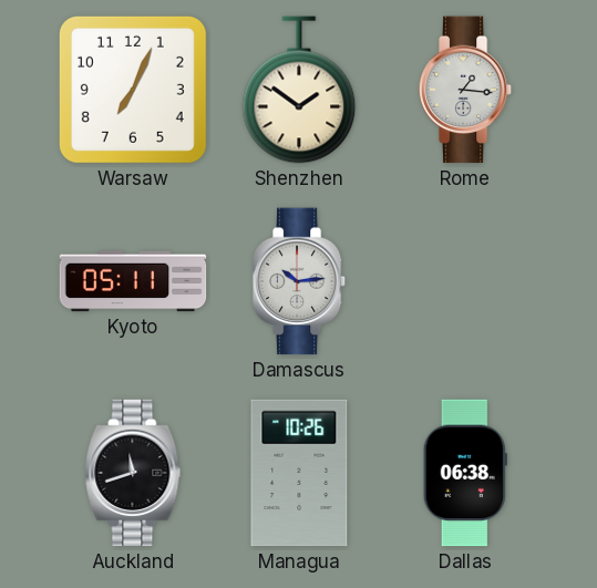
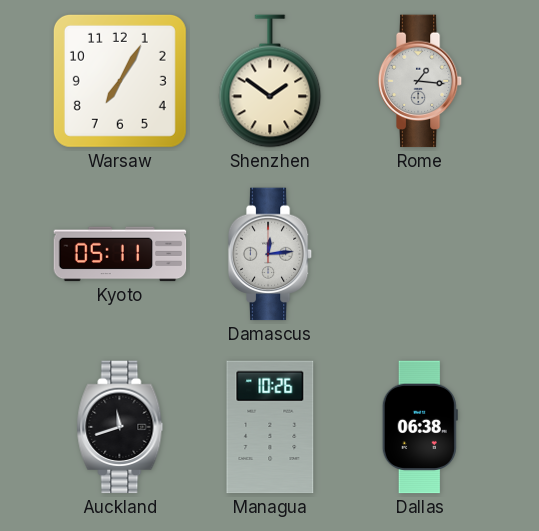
Warsaw: 7:04 -> 7:05 (120, 81)
Damascus: 10:14 -> 12:14 (270, 254)
